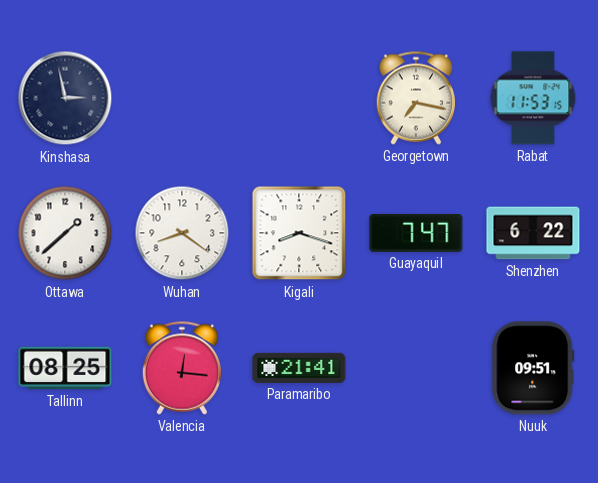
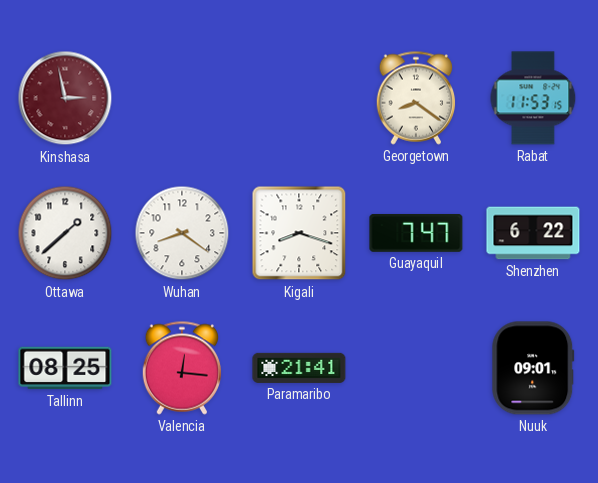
Kinshasa dial: navy -> burgundy (65, 98)
Georgetown: 7:17 -> 8:21 (416, 98)
Nuuk: 09:51 -> 09:01 (533, 368)
